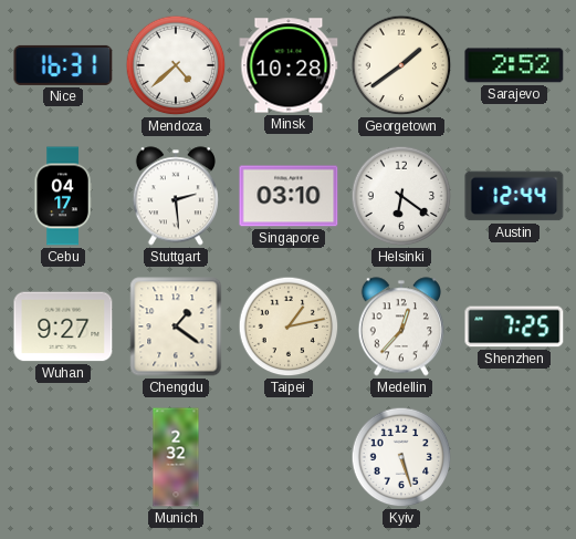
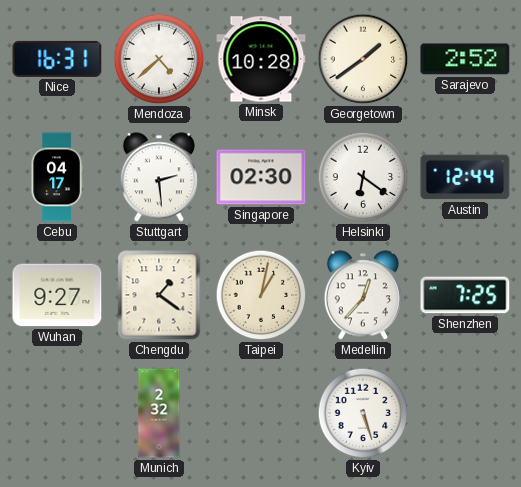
Singapore: 03:10 -> 02:30 (261, 177)
Taipei: 1:13 -> 1:02 (261, 295)
